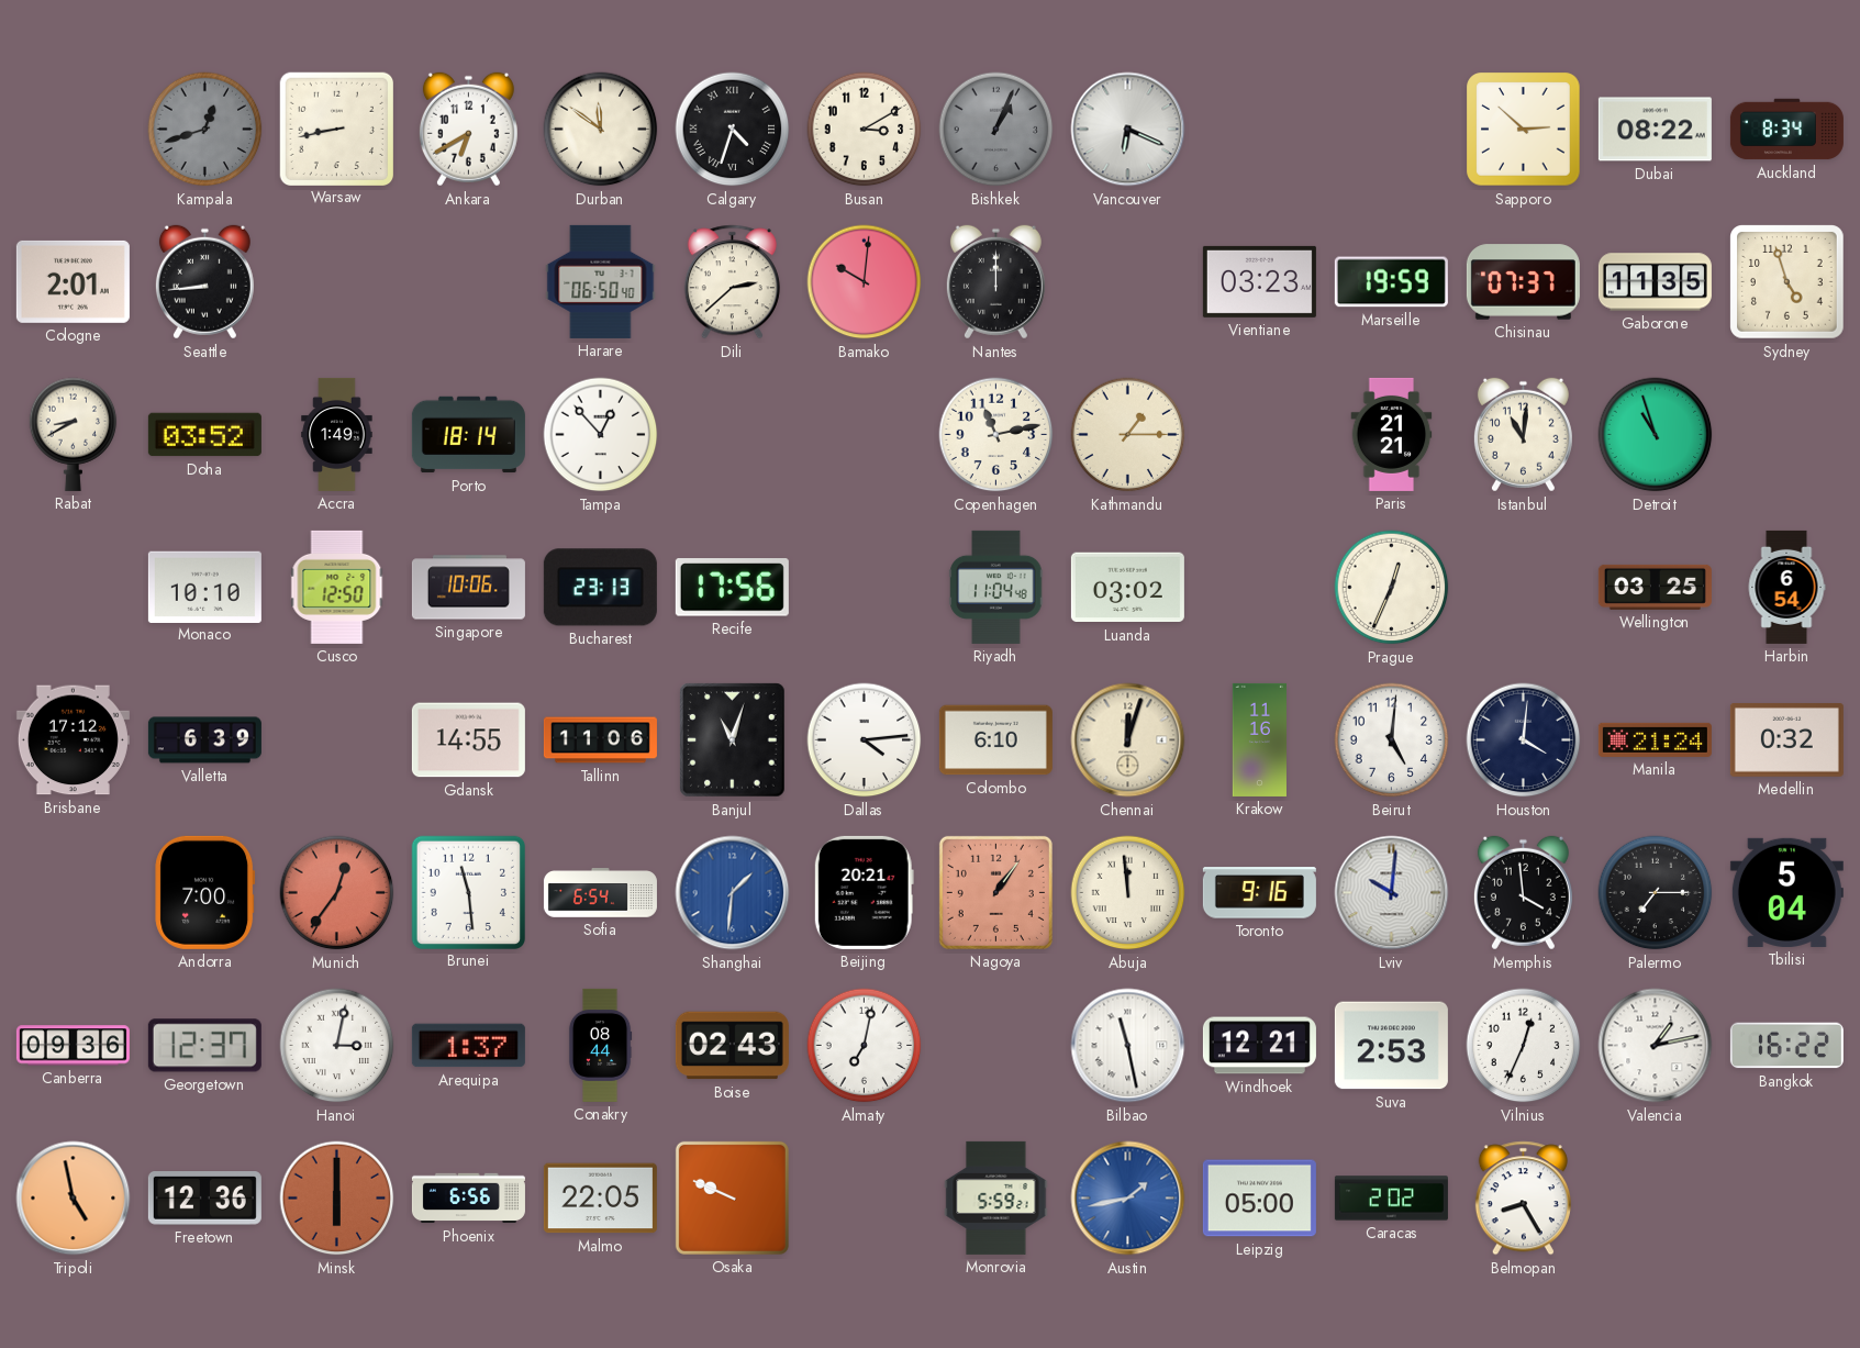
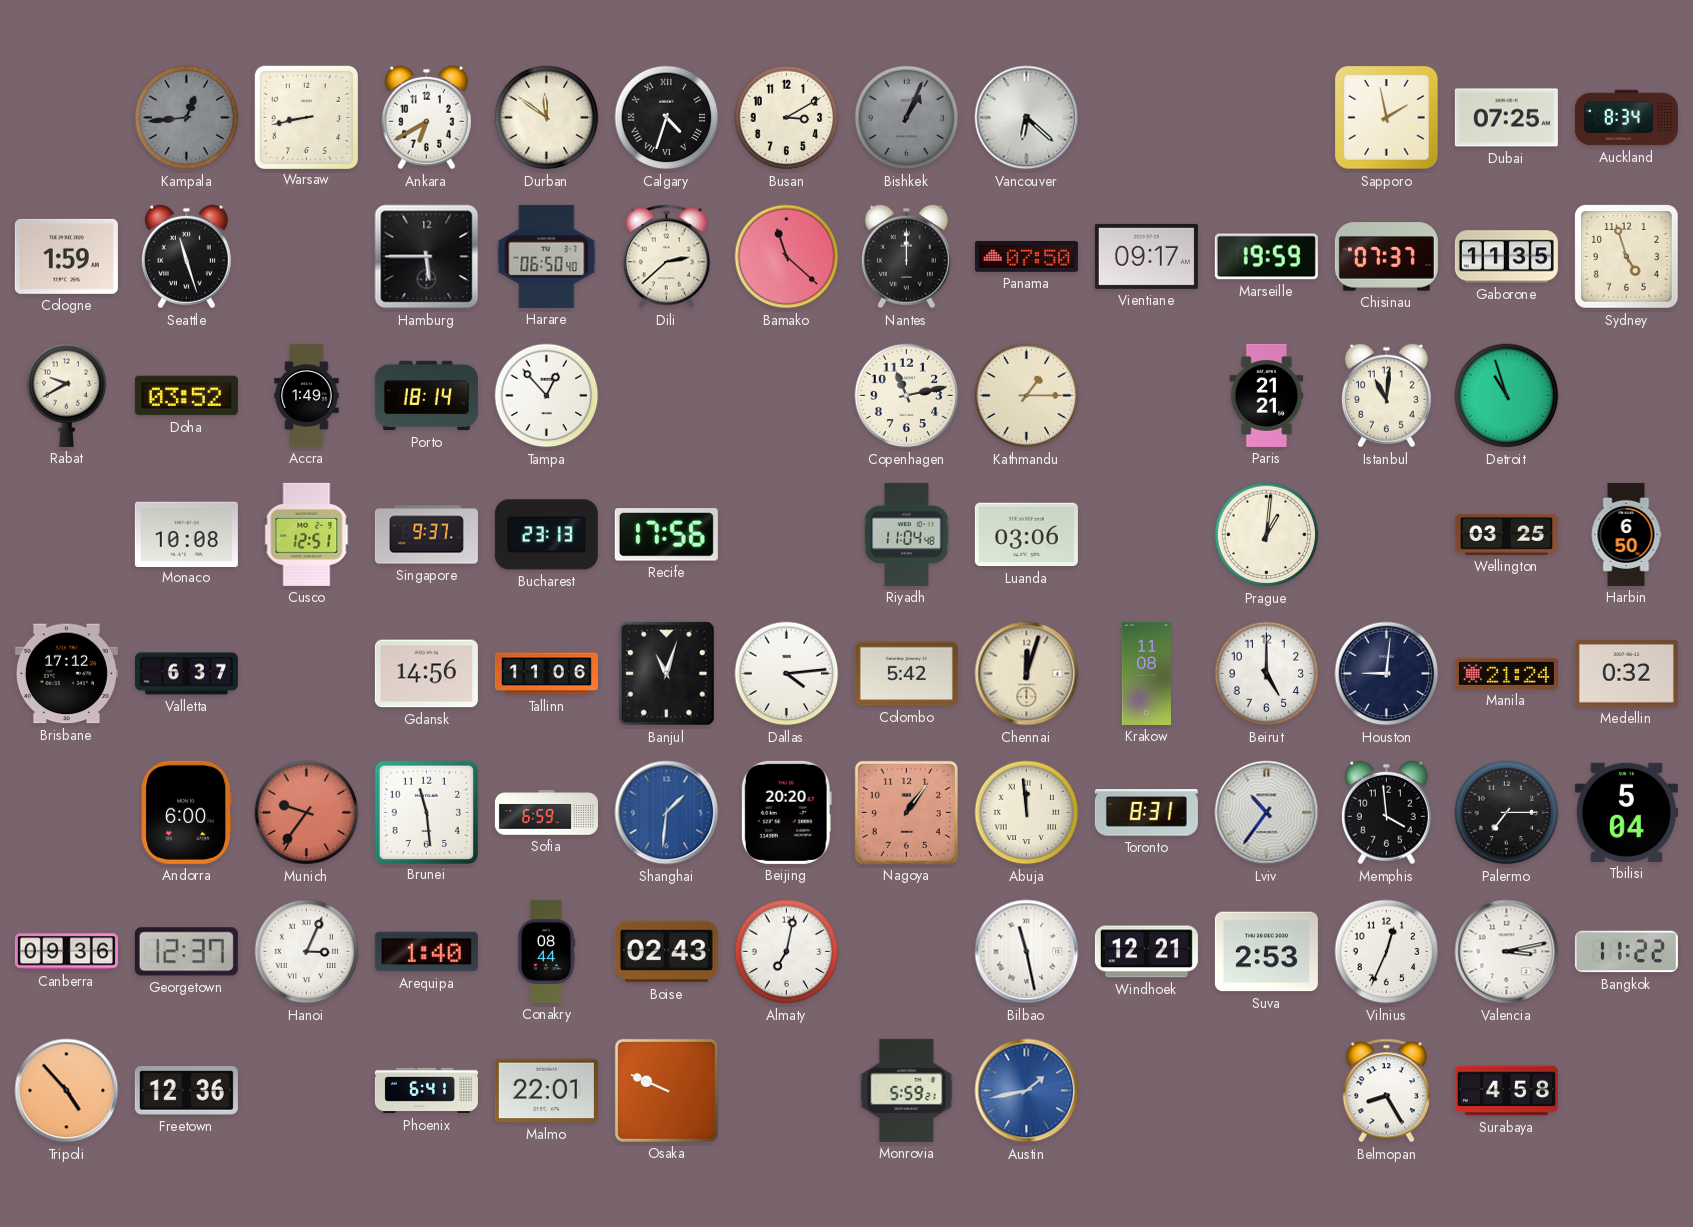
Kampala: 12:42 -> 12:44 (187, 118)
Vancouver: 6:19 -> 6:22 (1027, 118)
Sapporo: 2:52 -> 1:58 (1387, 118)
Dubai: 08:22 -> 07:25 (1506, 118)
Cologne: 2:01 -> 1:59 (66, 256)
Seattle: 8:44 -> 11:27 (186, 257)
Hamburg: none -> 5:45 (427, 257)
Bamako: 10:01 -> 11:22 (787, 257)
Panama: none -> 07:50 (1026, 256)
Vientiane: 03:23 -> 09:17 (1146, 256)
Rabat: 8:40 -> 9:40 (67, 395)
Monaco: 10:10 -> 10:08 (186, 534)
Cusco: 12:50 -> 12:51 (307, 534)
Singapore: 10:06 -> 9:37 (426, 535)
Luanda: 03:02 -> 03:06 (1026, 535)
Prague: 12:34 -> 1:01 (1267, 535)
Harbin: 6:54 -> 6:50 (1626, 534)
Valletta: 6:39 -> 6:37 (186, 674)
Gdansk: 14:55 -> 14:56 (426, 674)
Colombo: 6:10 -> 5:42 (906, 674)
Krakow: 11:16 -> 11:08 (1146, 673)
Beirut: 5:01 -> 5:00 (1267, 674)
Houston: 4:01 -> 9:01 (1387, 674)
Andorra: 7:00 -> 6:00 (187, 812)
Munich: 12:36 -> 9:36 (307, 813)
Sofia: 6:54 -> 6:59 (546, 813)
Beijing: 20:21 -> 20:20 (786, 812)
Toronto: 9:16 -> 8:31 (1146, 813)
Lviv: 10:01 -> 10:36 (1267, 813)
Hanoi: 3:02 -> 3:04 (307, 952)
Arequipa: 1:37 -> 1:40 (426, 952)
Valencia: 1:13 -> 3:13 (1507, 952)
Bangkok: 16:22 -> 11:22 (1626, 952)
Tripoli: 4:58 -> 4:53 (67, 1091)
Minsk: 6:00 -> none (337, 1199)
Phoenix: 6:56 -> 6:41 (426, 1091)
Malmo: 22:05 -> 22:01 (546, 1091)
Leipzig: 05:00 -> none (1259, 1199)
Caracas: 2:02 -> none (1391, 1199)
Surabaya: none -> 4:58 (1506, 1091)
